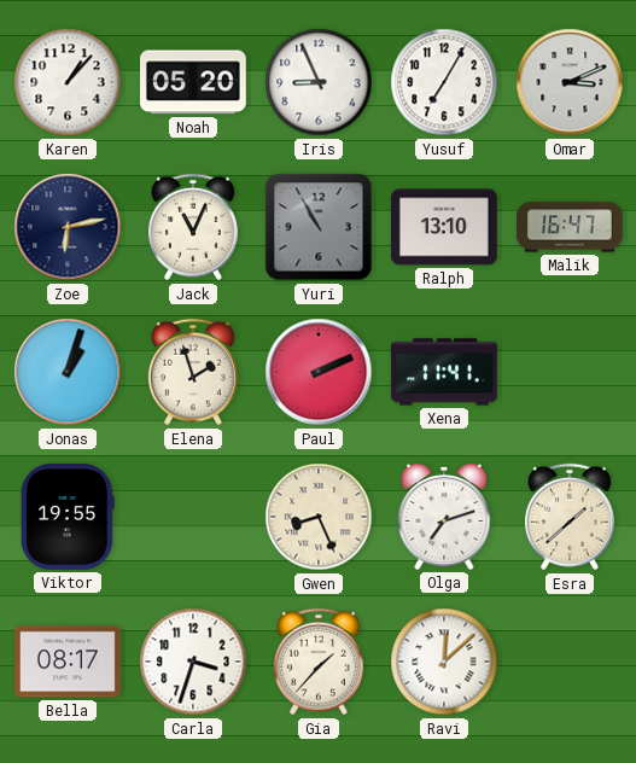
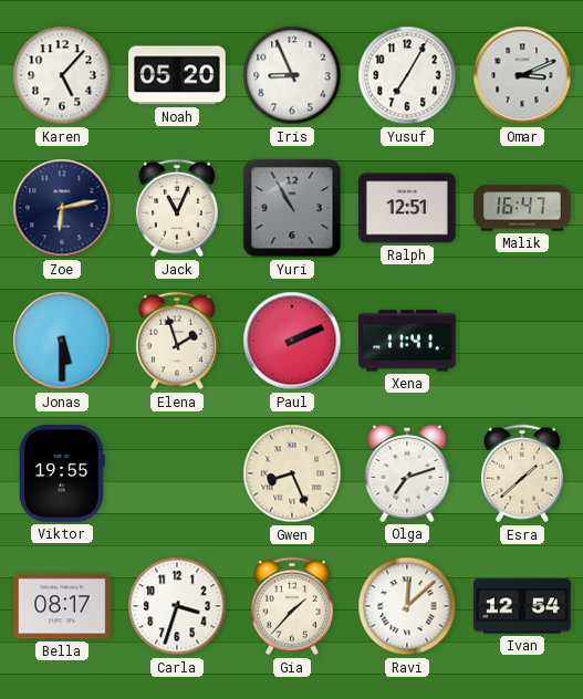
Karen: 1:07 -> 5:07 (62, 75)
Ralph: 13:10 -> 12:51 (408, 208)
Jonas: 1:03 -> 5:30 (62, 341)
Ivan: none -> 12:54 (523, 606)
